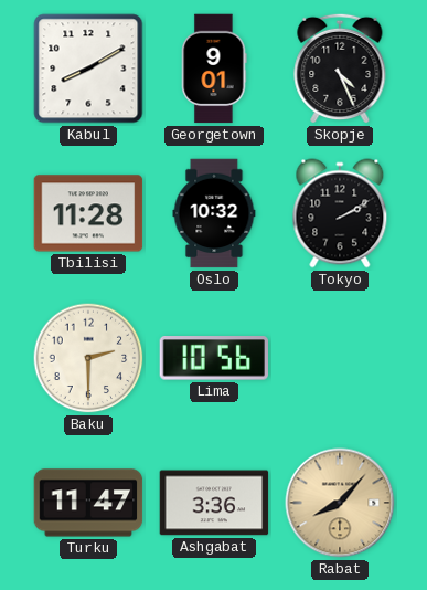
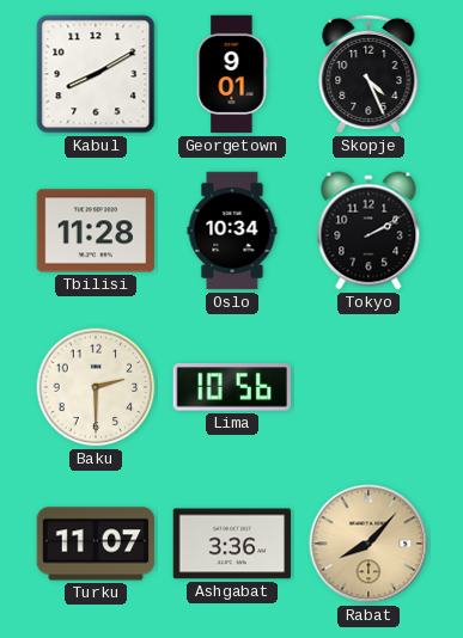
Oslo: 10:32 -> 10:34 (232, 231)
Turku: 11:47 -> 11:07 (96, 544)
